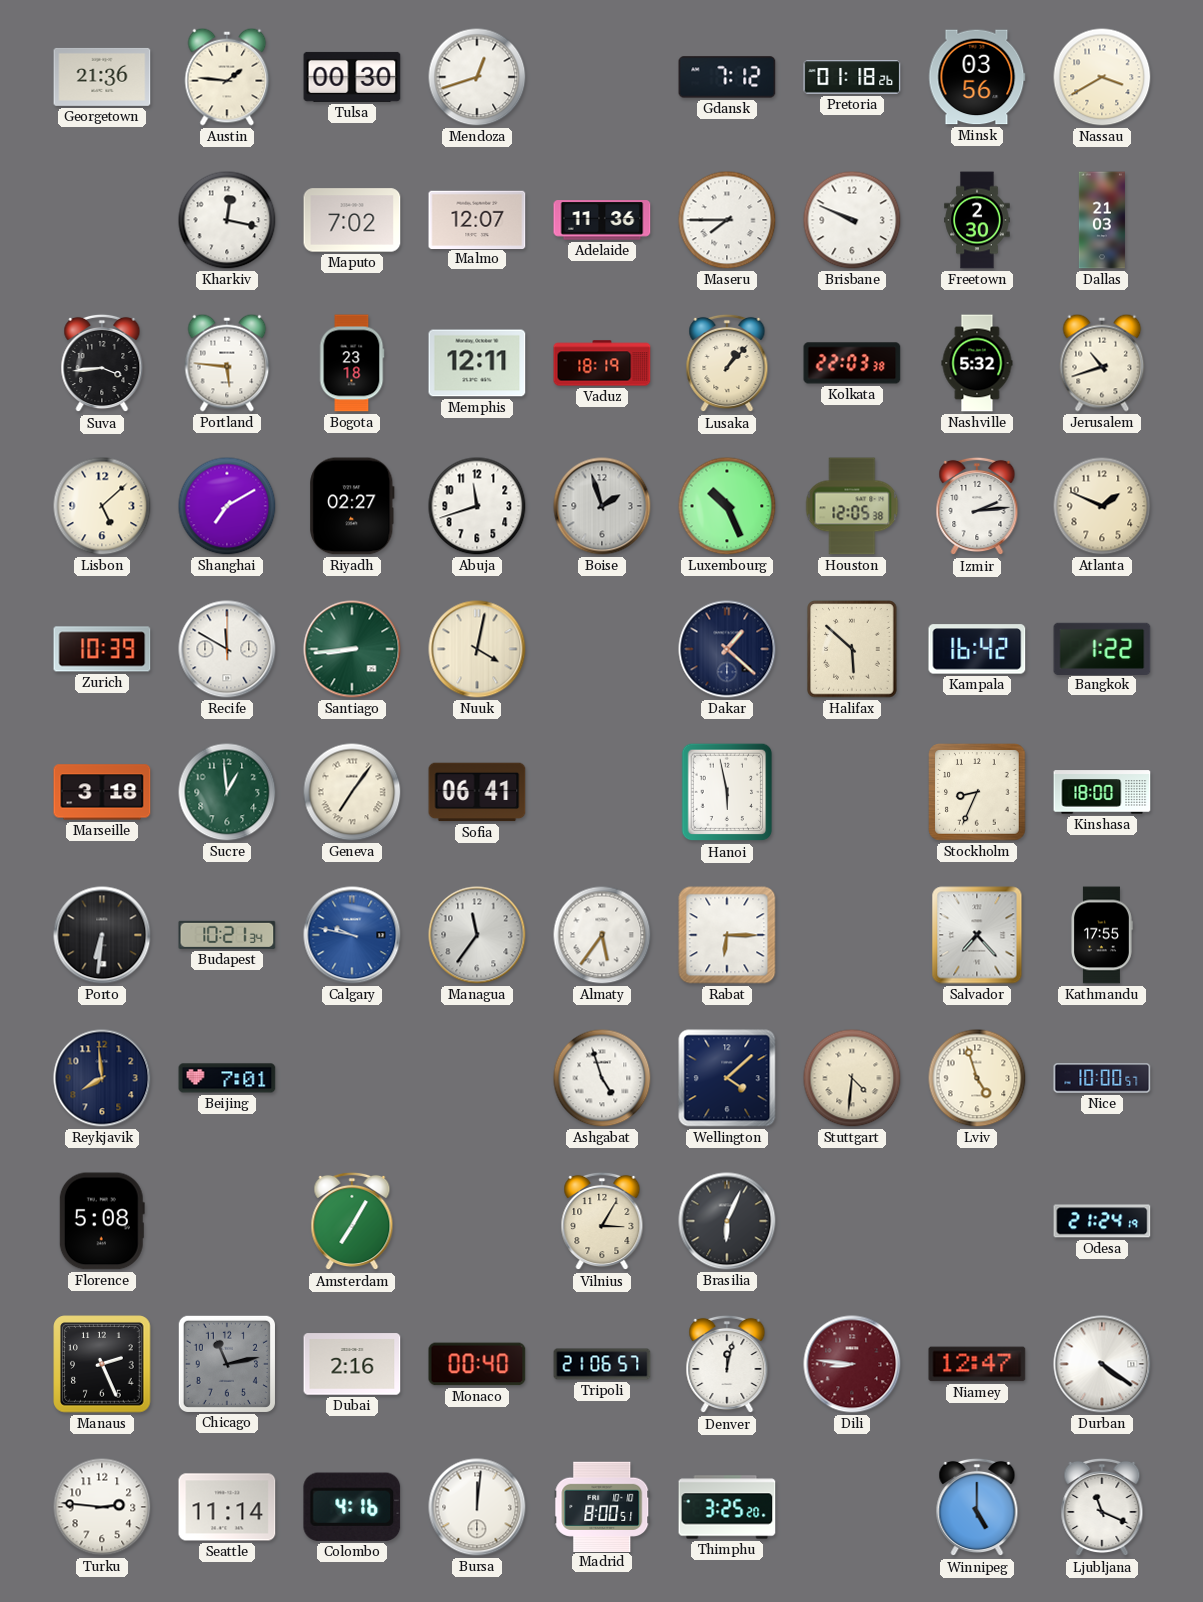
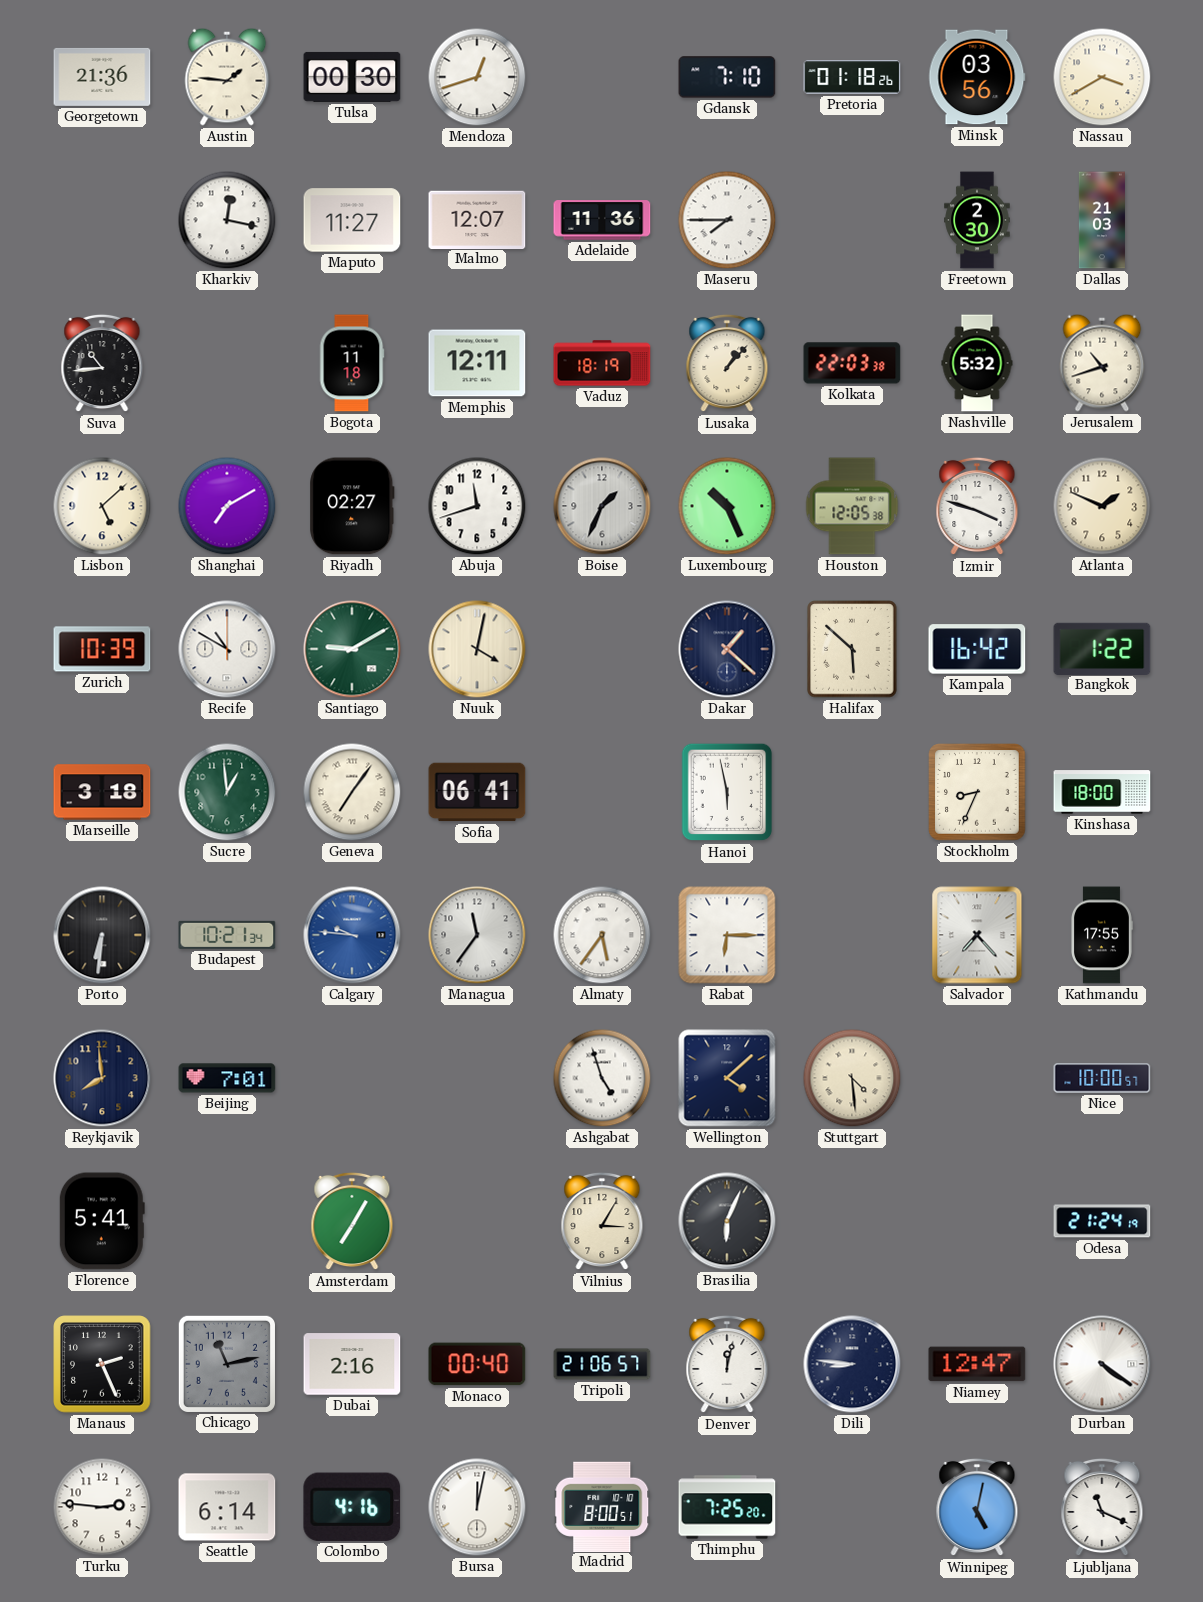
Gdansk: 7:12 -> 7:10 (727, 77)
Maputo: 7:02 -> 11:27 (352, 220)
Brisbane: 9:49 -> none (852, 220)
Suva: 3:44 -> 10:44 (102, 363)
Portland: 5:46 -> none (227, 363)
Bogota: 23:18 -> 11:18 (352, 363)
Boise: 1:57 -> 1:34 (602, 506)
Izmir: 2:14 -> 3:48 (977, 506)
Recife: 11:50 -> 10:50 (227, 649)
Santiago: 8:44 -> 9:10 (352, 649)
Calgary: 9:47 -> 9:46 (352, 935)
Stuttgart: 4:31 -> 4:29 (852, 1078)
Lviv: 4:57 -> none (977, 1078)
Florence: 5:08 -> 5:41 (102, 1221)
Dili dial: burgundy -> navy (852, 1364)
Seattle: 11:14 -> 6:14 (227, 1507)
Bursa: 12:01 -> 12:02 (477, 1507)
Thimphu: 3:25 -> 7:25 (727, 1507)
Winnipeg: 5:00 -> 5:02 (977, 1507)
